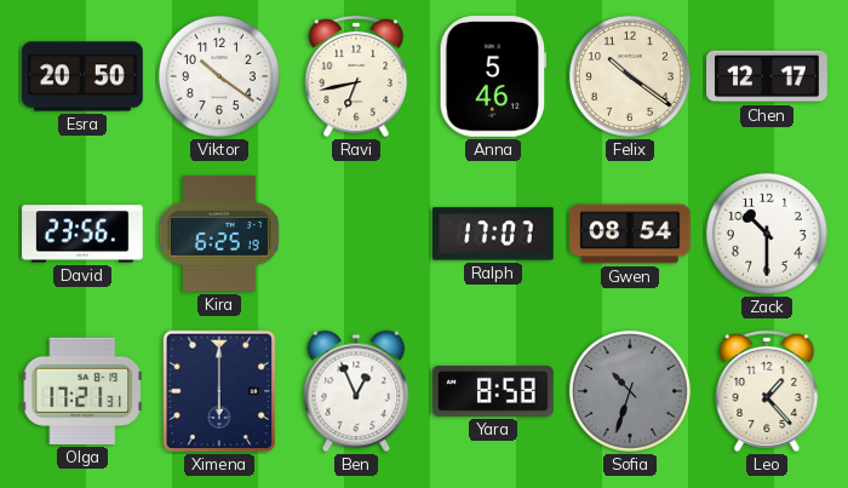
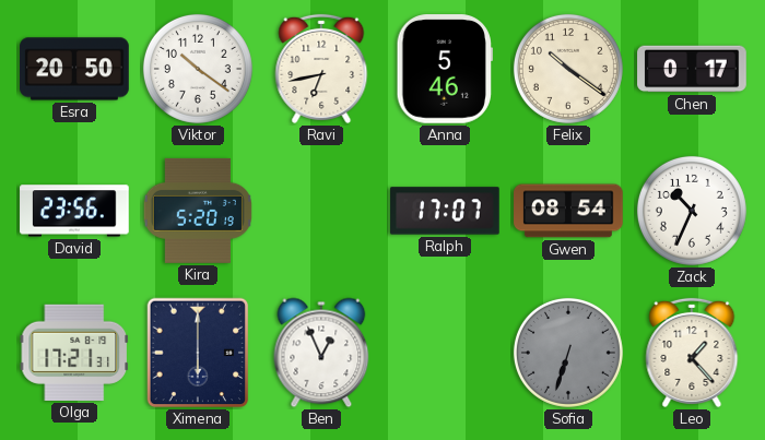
Chen: 12:17 -> 0:17 (692, 69)
Kira: 6:25 -> 5:20 (198, 211)
Zack: 10:30 -> 10:34 (692, 211)
Yara: 8:58 -> none (493, 391)
Sofia: 10:33 -> 6:33 (568, 353)
